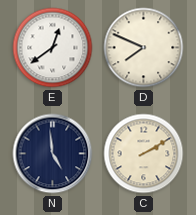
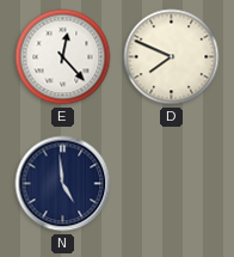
E: 12:39 -> 12:23 (63, 57)
C: 2:10 -> none (144, 154)
